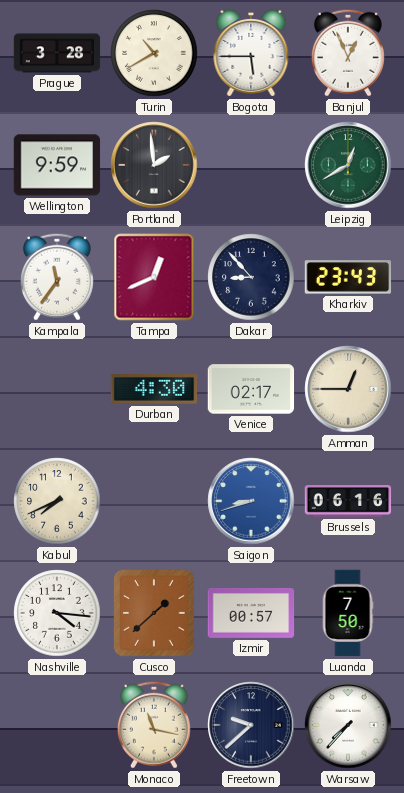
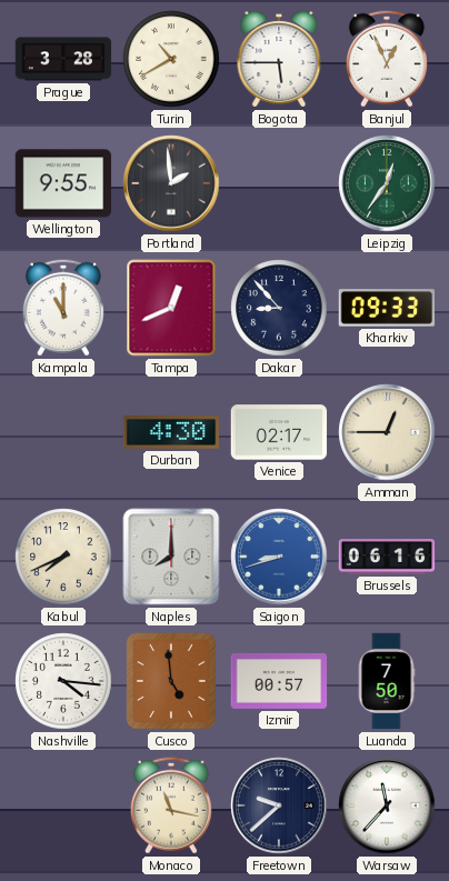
Wellington: 9:59 -> 9:55 (63, 183)
Leipzig: 12:40 -> 12:36 (387, 183)
Kampala: 11:36 -> 11:00 (63, 308)
Kharkiv: 23:43 -> 09:33 (387, 308)
Naples: none -> 8:00 (171, 557)
Cusco: 1:38 -> 4:59 (171, 681)
Warsaw: 7:37 -> 11:37 (387, 805)
